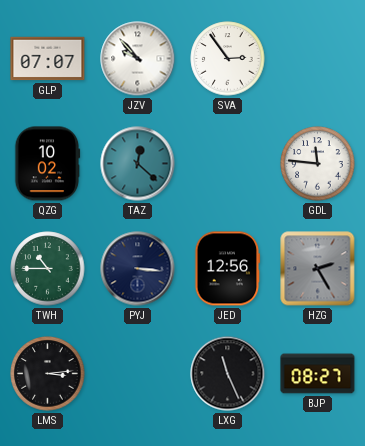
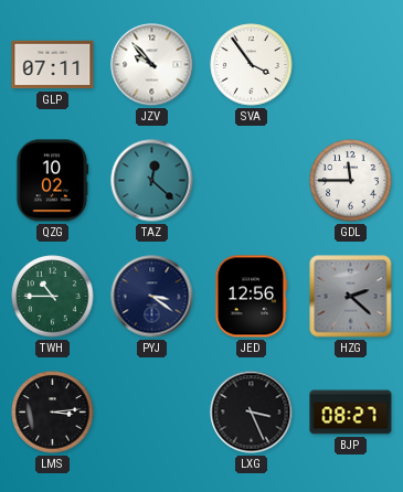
GLP: 07:07 -> 07:11 (53, 65)
SVA: 2:54 -> 3:54 (252, 65)
GDL: 11:46 -> 11:45 (351, 181)
PYJ: 3:16 -> 3:21 (152, 297)
HZG: 2:25 -> 2:22 (351, 297)
LXG: 11:26 -> 3:26 (252, 413)
